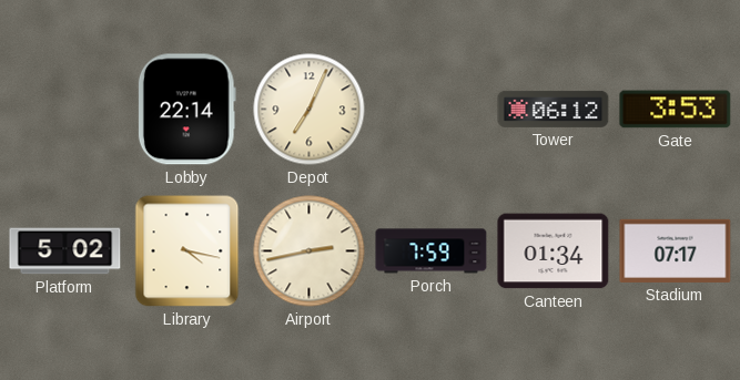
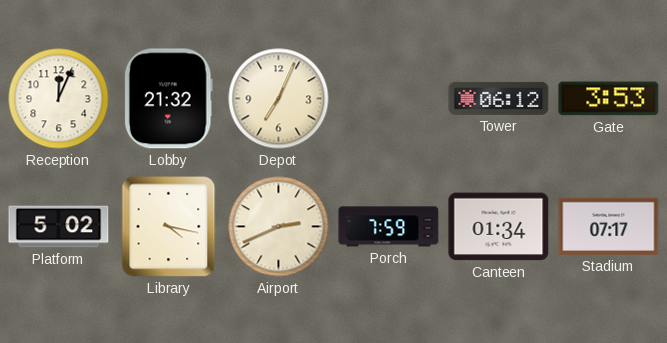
Reception: none -> 12:04 (59, 99)
Lobby: 22:14 -> 21:32 (168, 99)
Airport: 2:43 -> 2:41 (279, 227)
